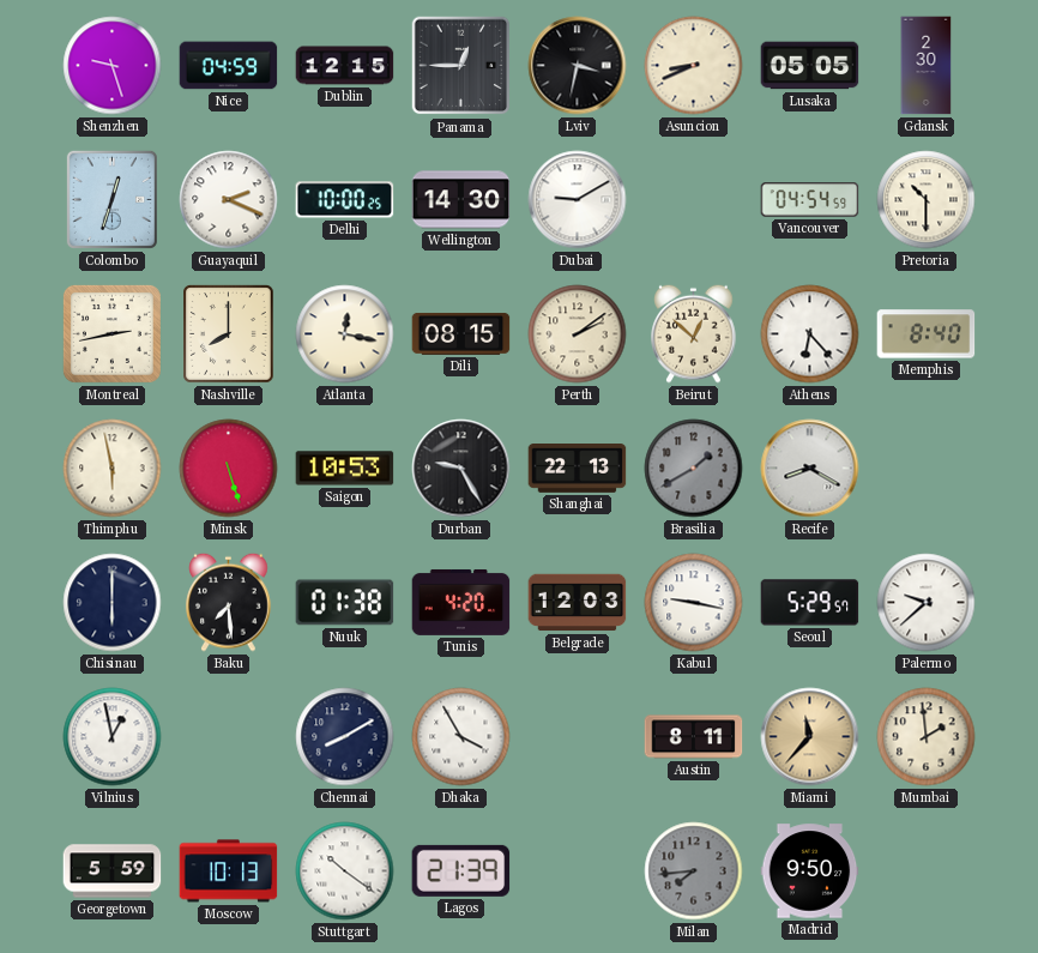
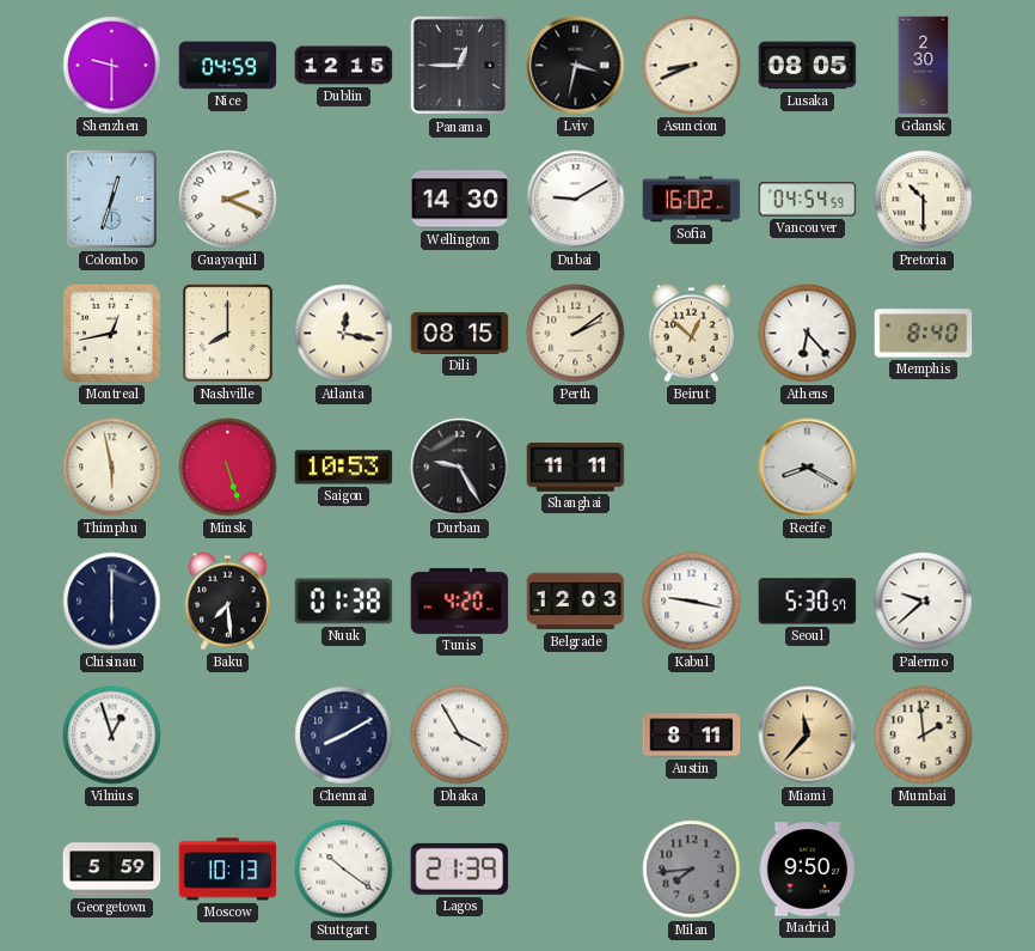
Shenzhen: 9:27 -> 9:30 (112, 66)
Lusaka: 05:05 -> 08:05 (808, 66)
Delhi: 10:00 -> none (345, 200)
Sofia: none -> 16:02 (692, 200)
Montreal: 2:43 -> 12:43 (111, 333)
Shanghai: 22:13 -> 11:11 (576, 468)
Brasilia: 1:40 -> none (694, 469)
Seoul: 5:29 -> 5:30 (808, 602)
Vilnius: 12:58 -> 12:57 (112, 736)
